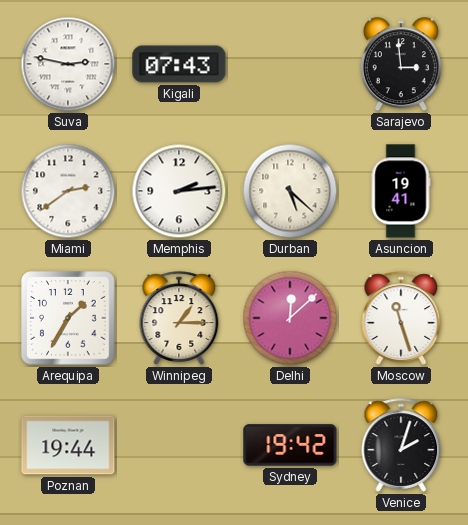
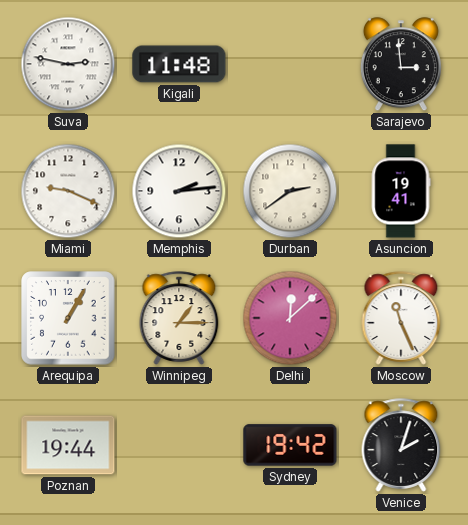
Kigali: 07:43 -> 11:48 (179, 64)
Miami: 2:39 -> 9:19 (68, 191)
Durban: 5:22 -> 2:39 (290, 191)
Arequipa: 1:35 -> 1:05 (68, 318)
Moscow: 11:27 -> 11:26 (401, 318)
